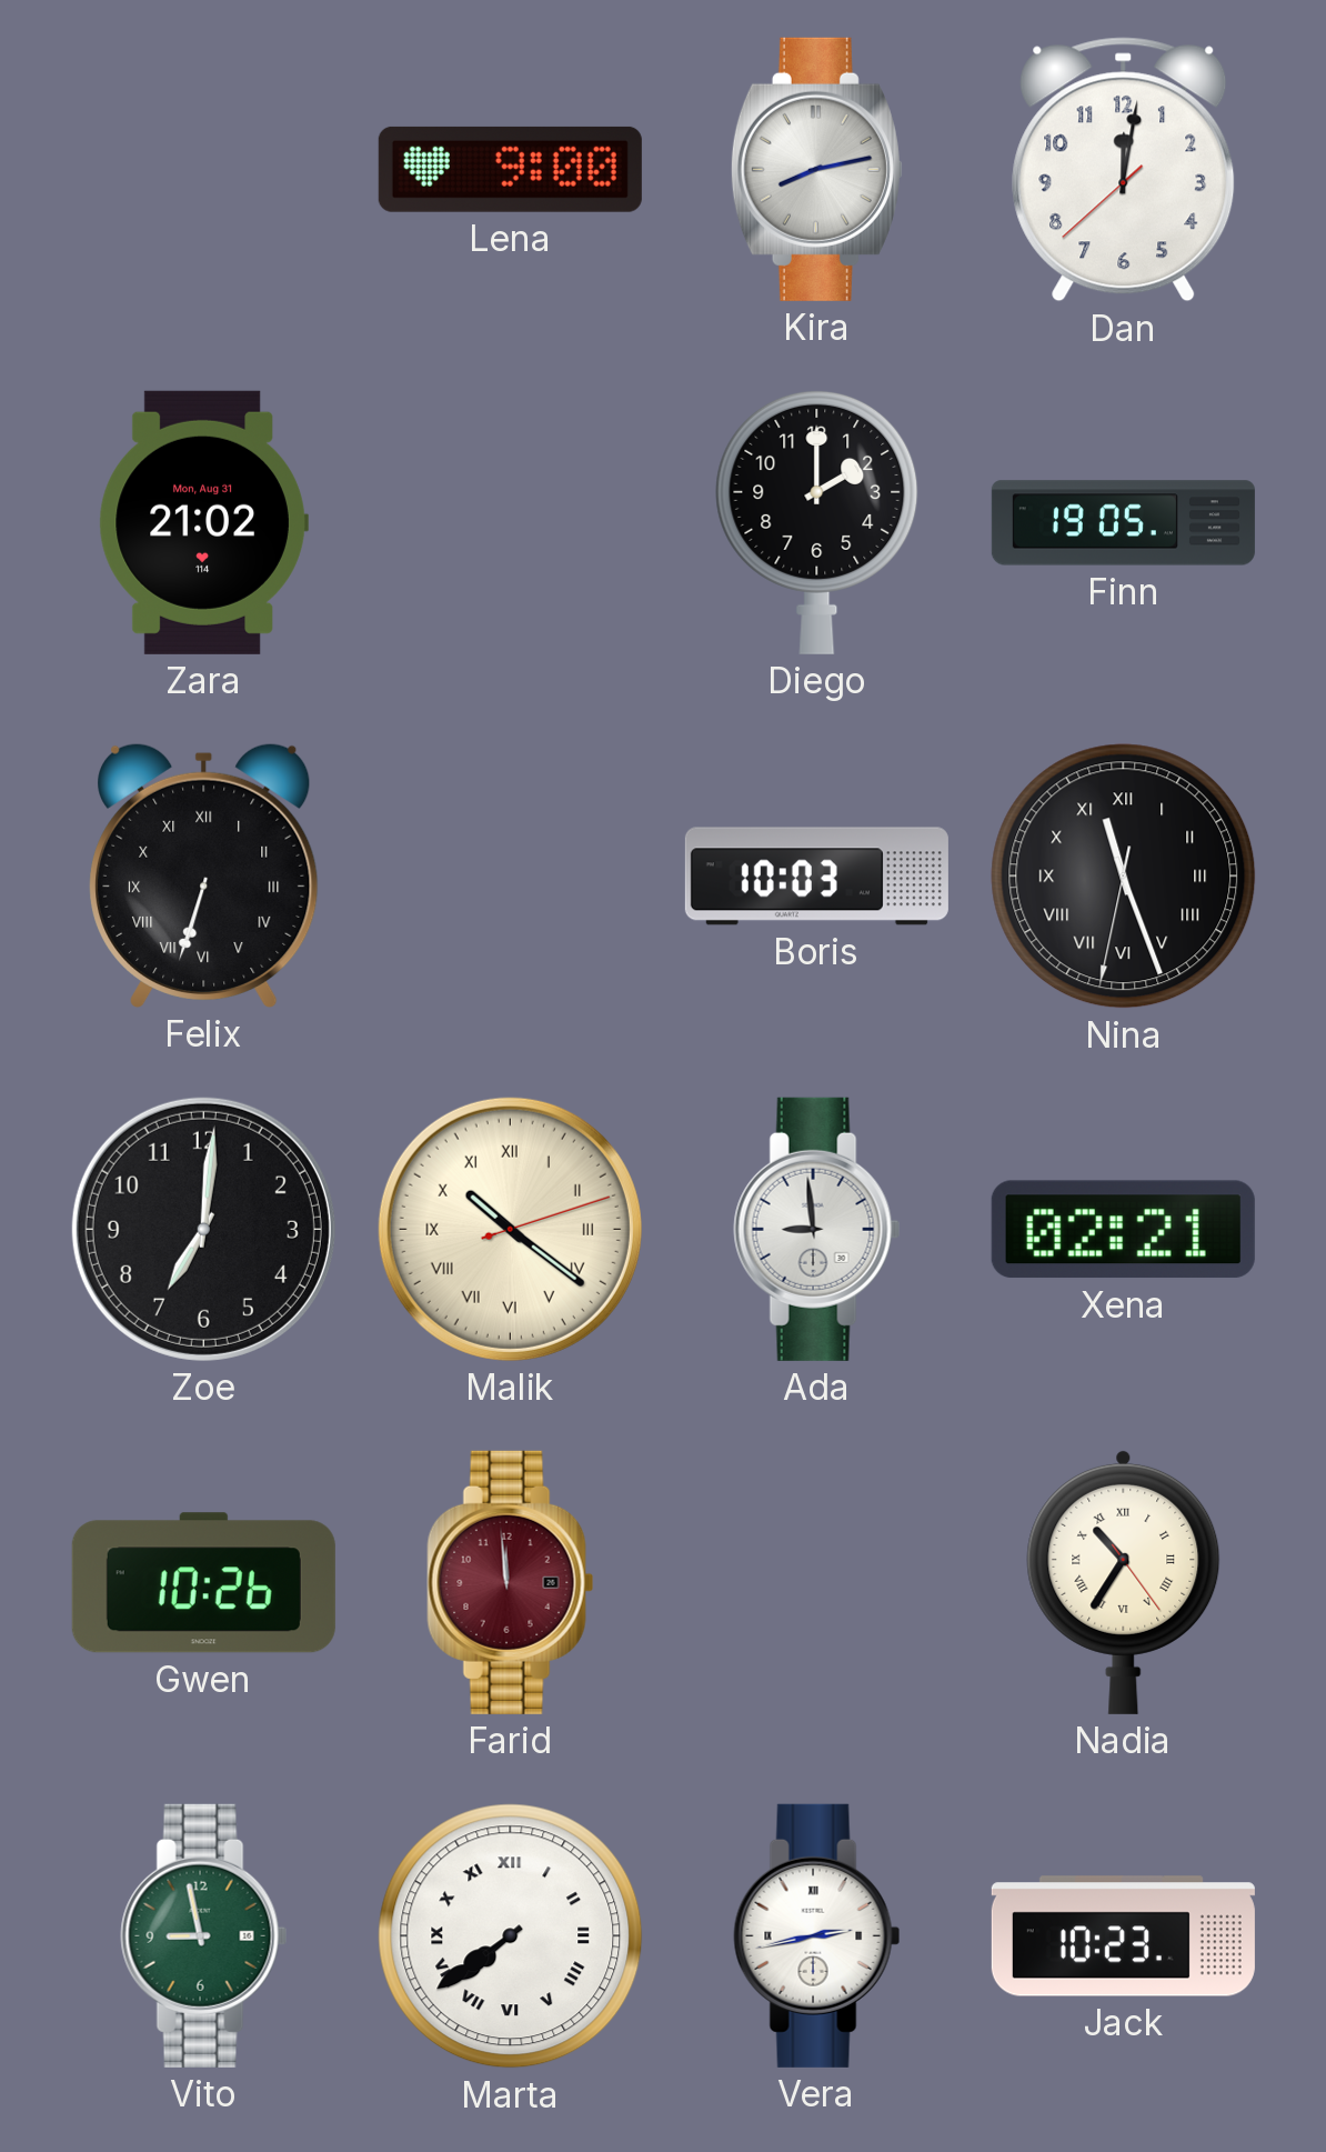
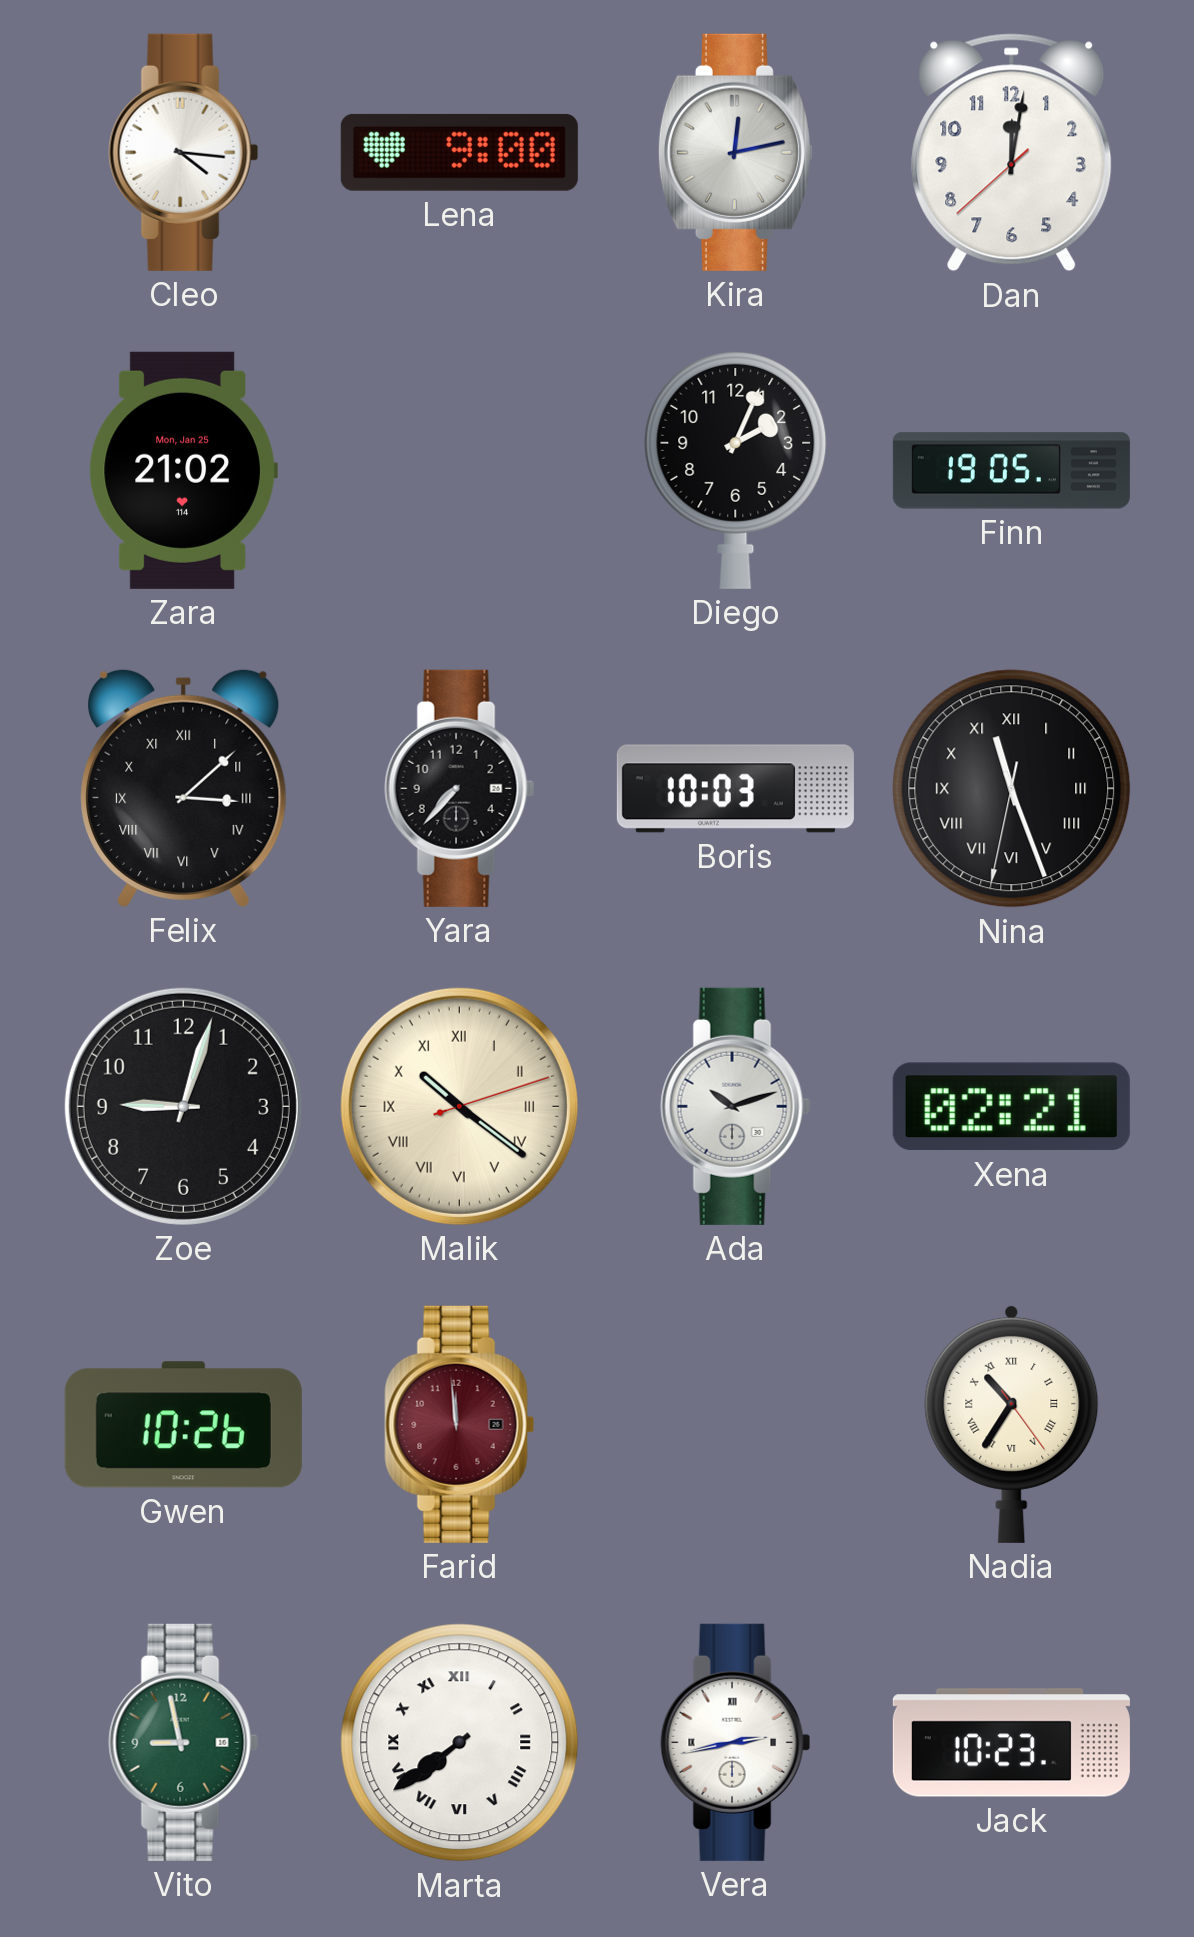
Cleo: none -> 4:16 (184, 152)
Kira: 8:13 -> 12:13 (735, 152)
Zara date: Mon, Aug 31 -> Mon, Jan 25 (183, 470)
Diego: 2:00 -> 2:04 (736, 470)
Felix: 6:33 -> 3:08 (184, 788)
Yara: none -> 7:37 (460, 788)
Zoe: 7:01 -> 9:03 (183, 1106)
Ada: 8:59 -> 10:12 (736, 1106)
